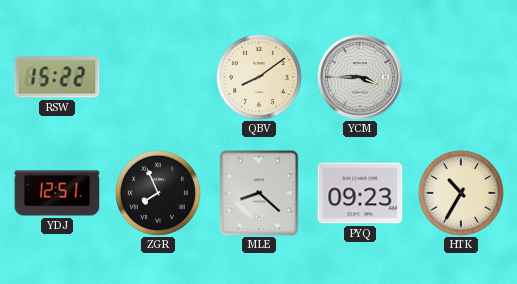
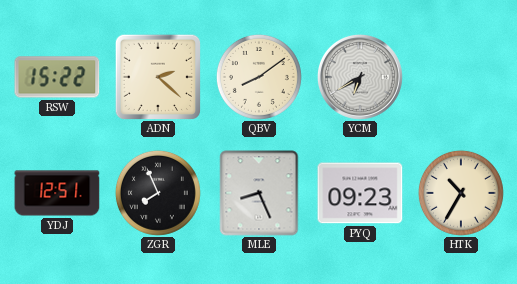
ADN: none -> 2:22 (157, 76)
YCM: 3:45 -> 6:40 (361, 78)
MLE: 8:22 -> 8:26 (259, 193)
